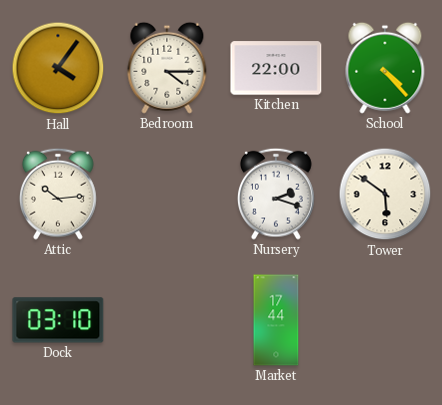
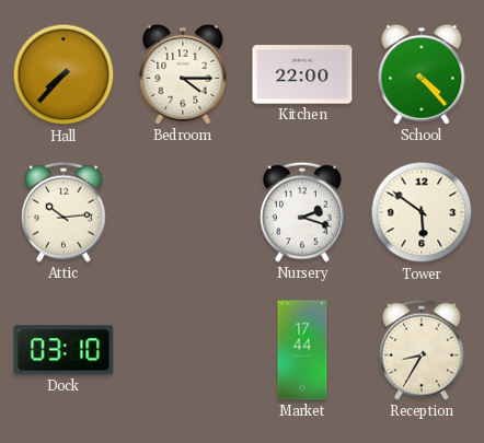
Hall: 4:06 -> 7:37 (64, 74)
Reception: none -> 8:35 (422, 350)
